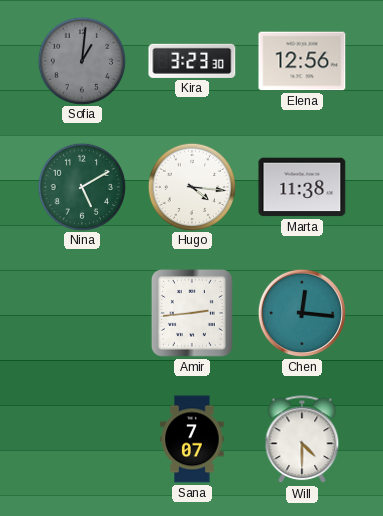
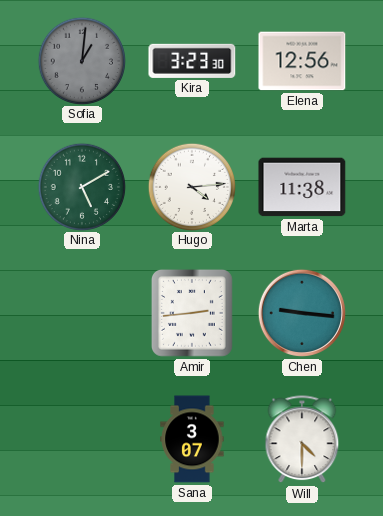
Hugo: 4:16 -> 4:14 (191, 186)
Chen: 12:16 -> 9:16 (302, 313)
Sana: 7:07 -> 3:07 (192, 439)
